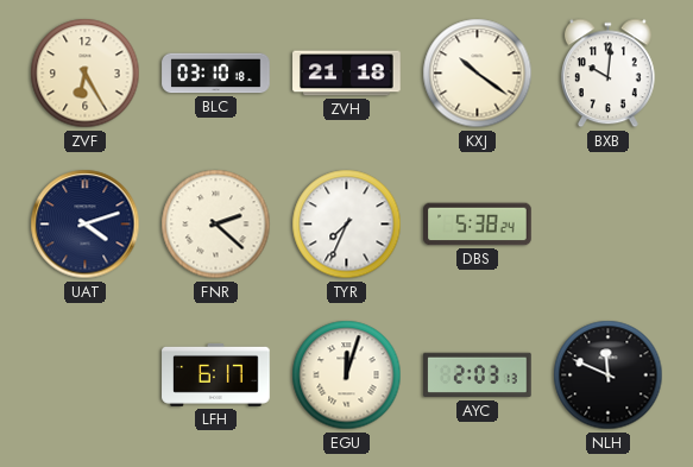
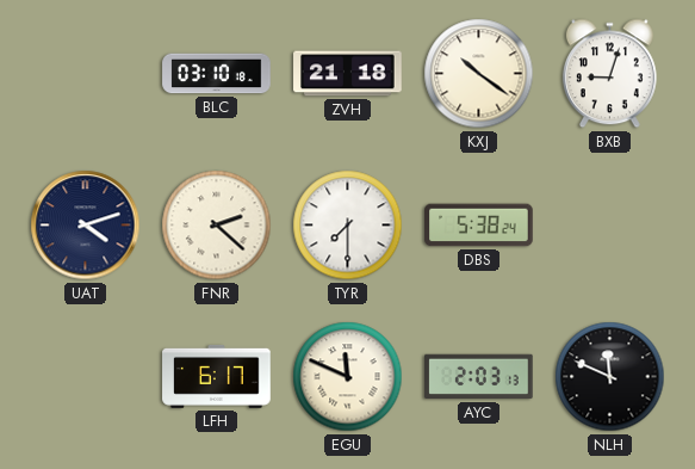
ZVF: 6:25 -> none (86, 74)
BXB: 10:01 -> 9:03 (609, 74)
TYR: 7:34 -> 7:30 (348, 226)
EGU: 12:03 -> 11:49 (348, 377)
